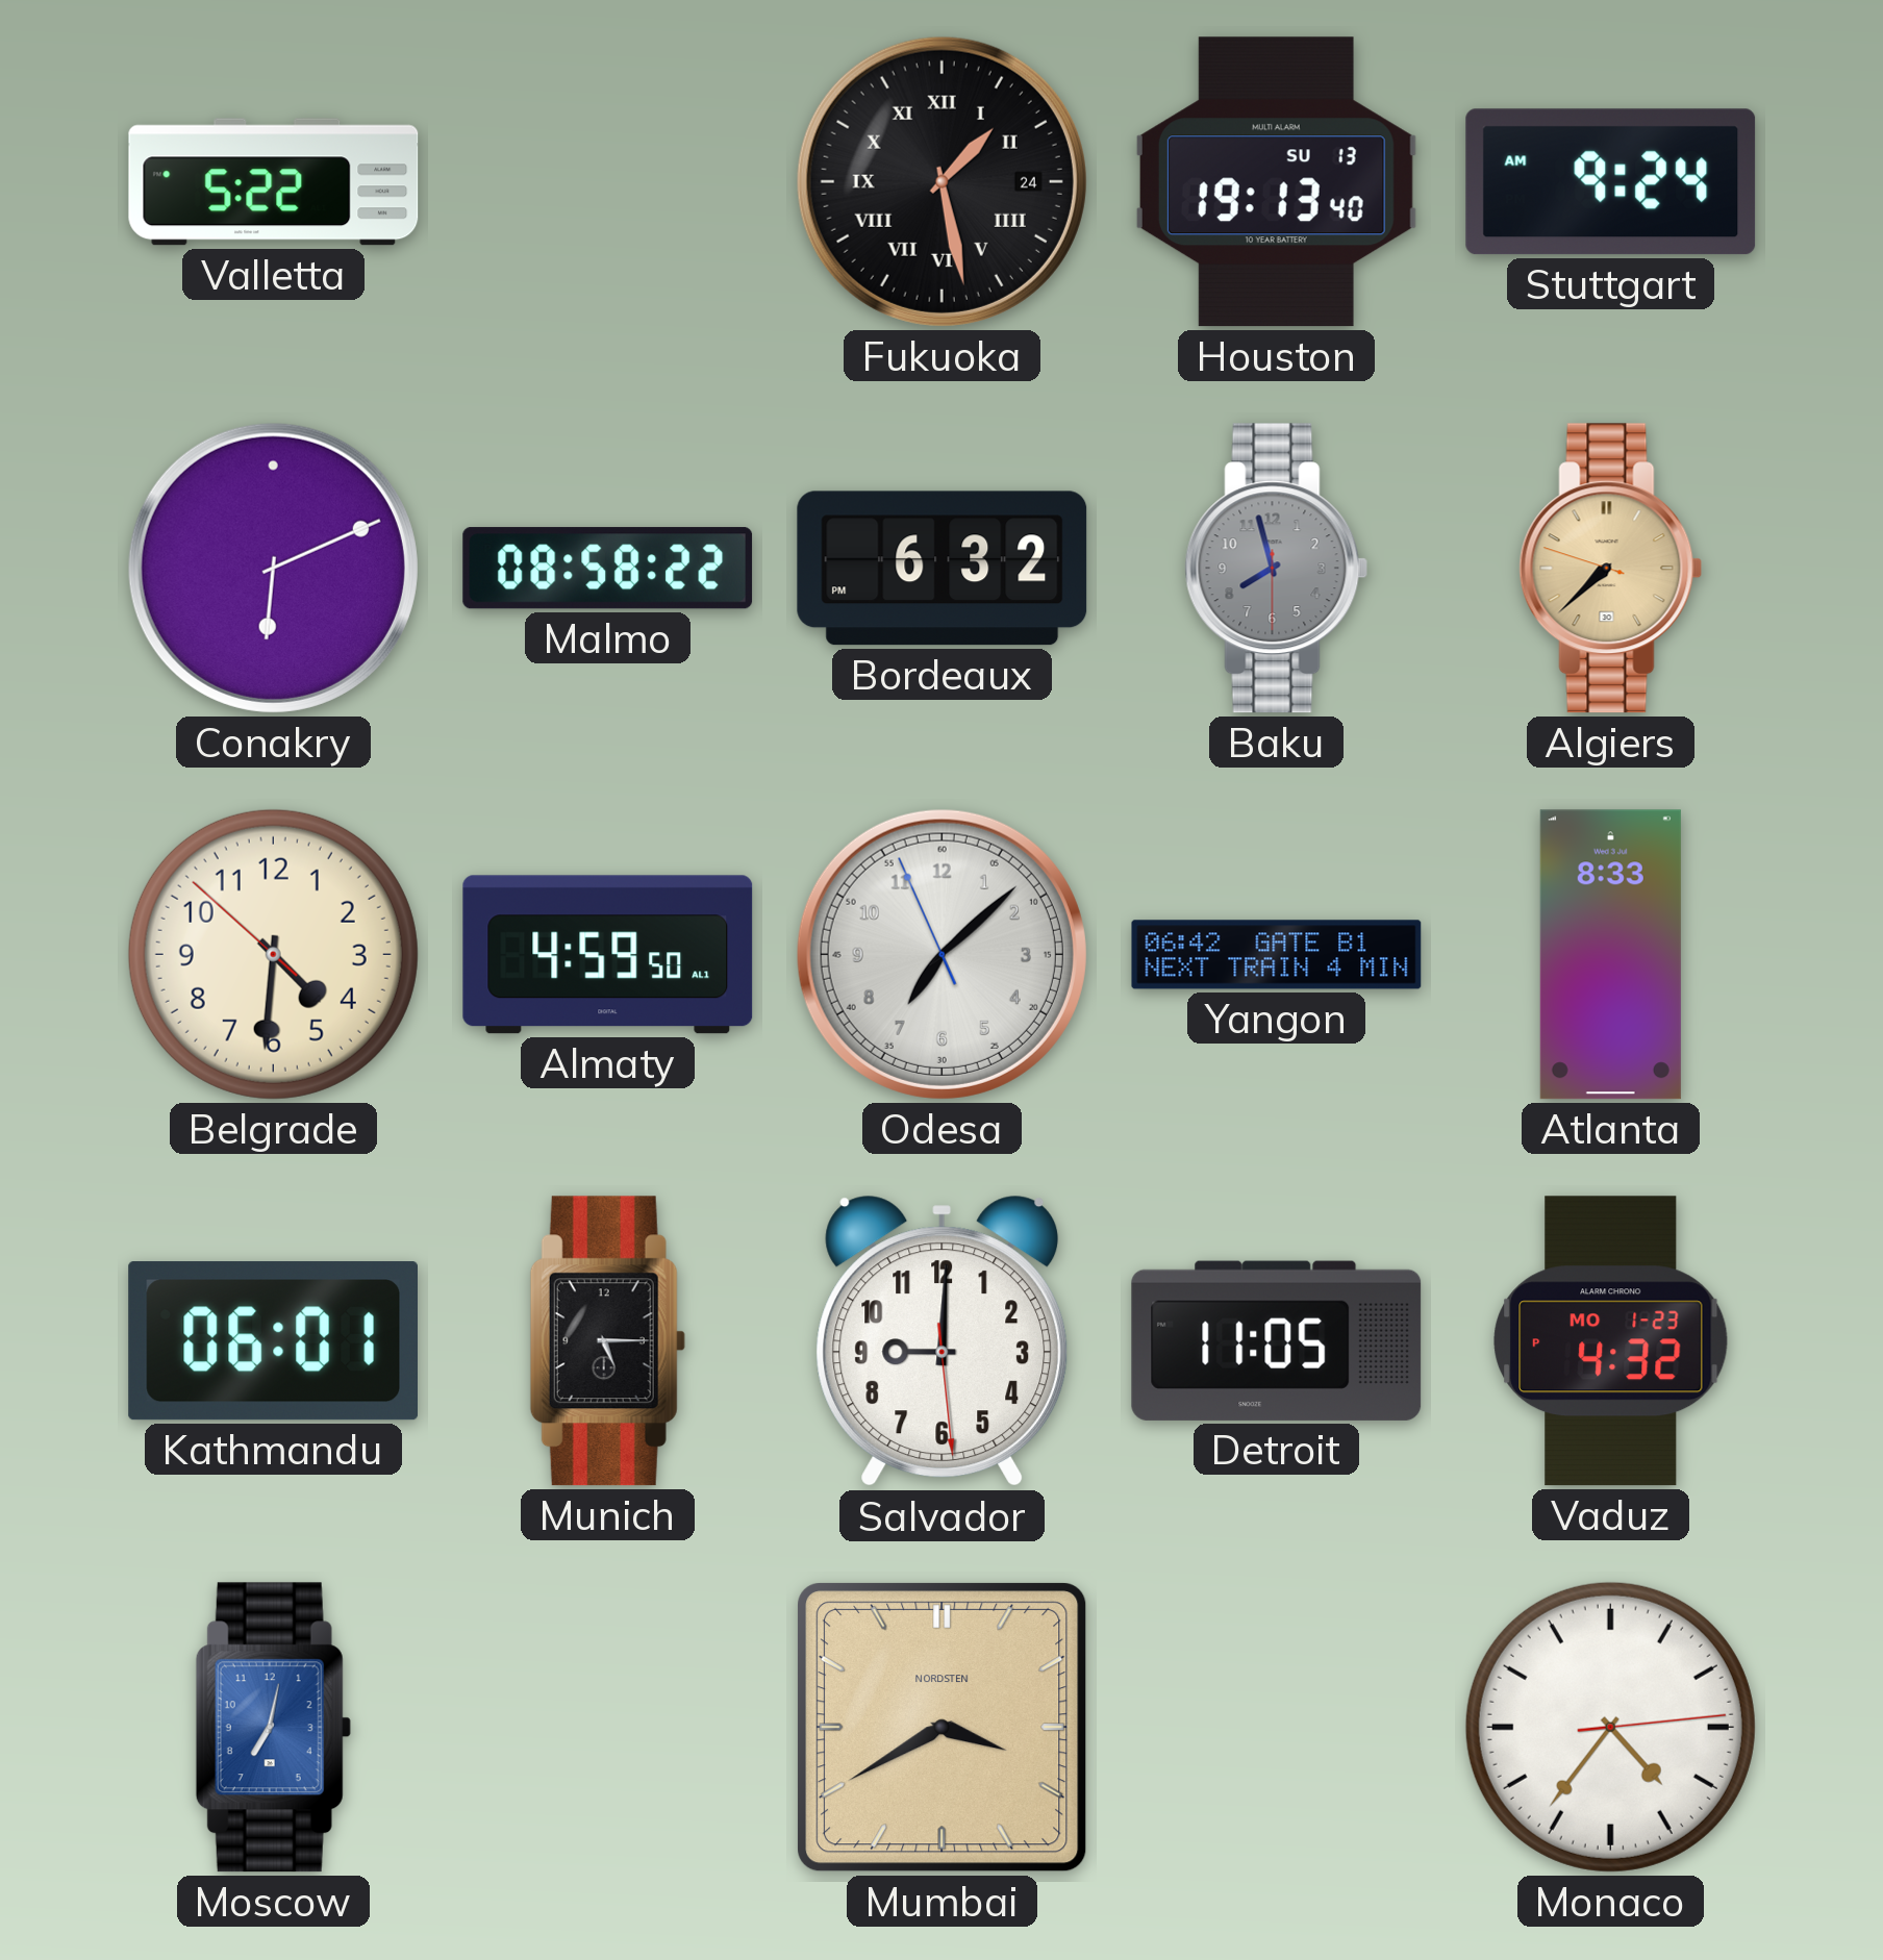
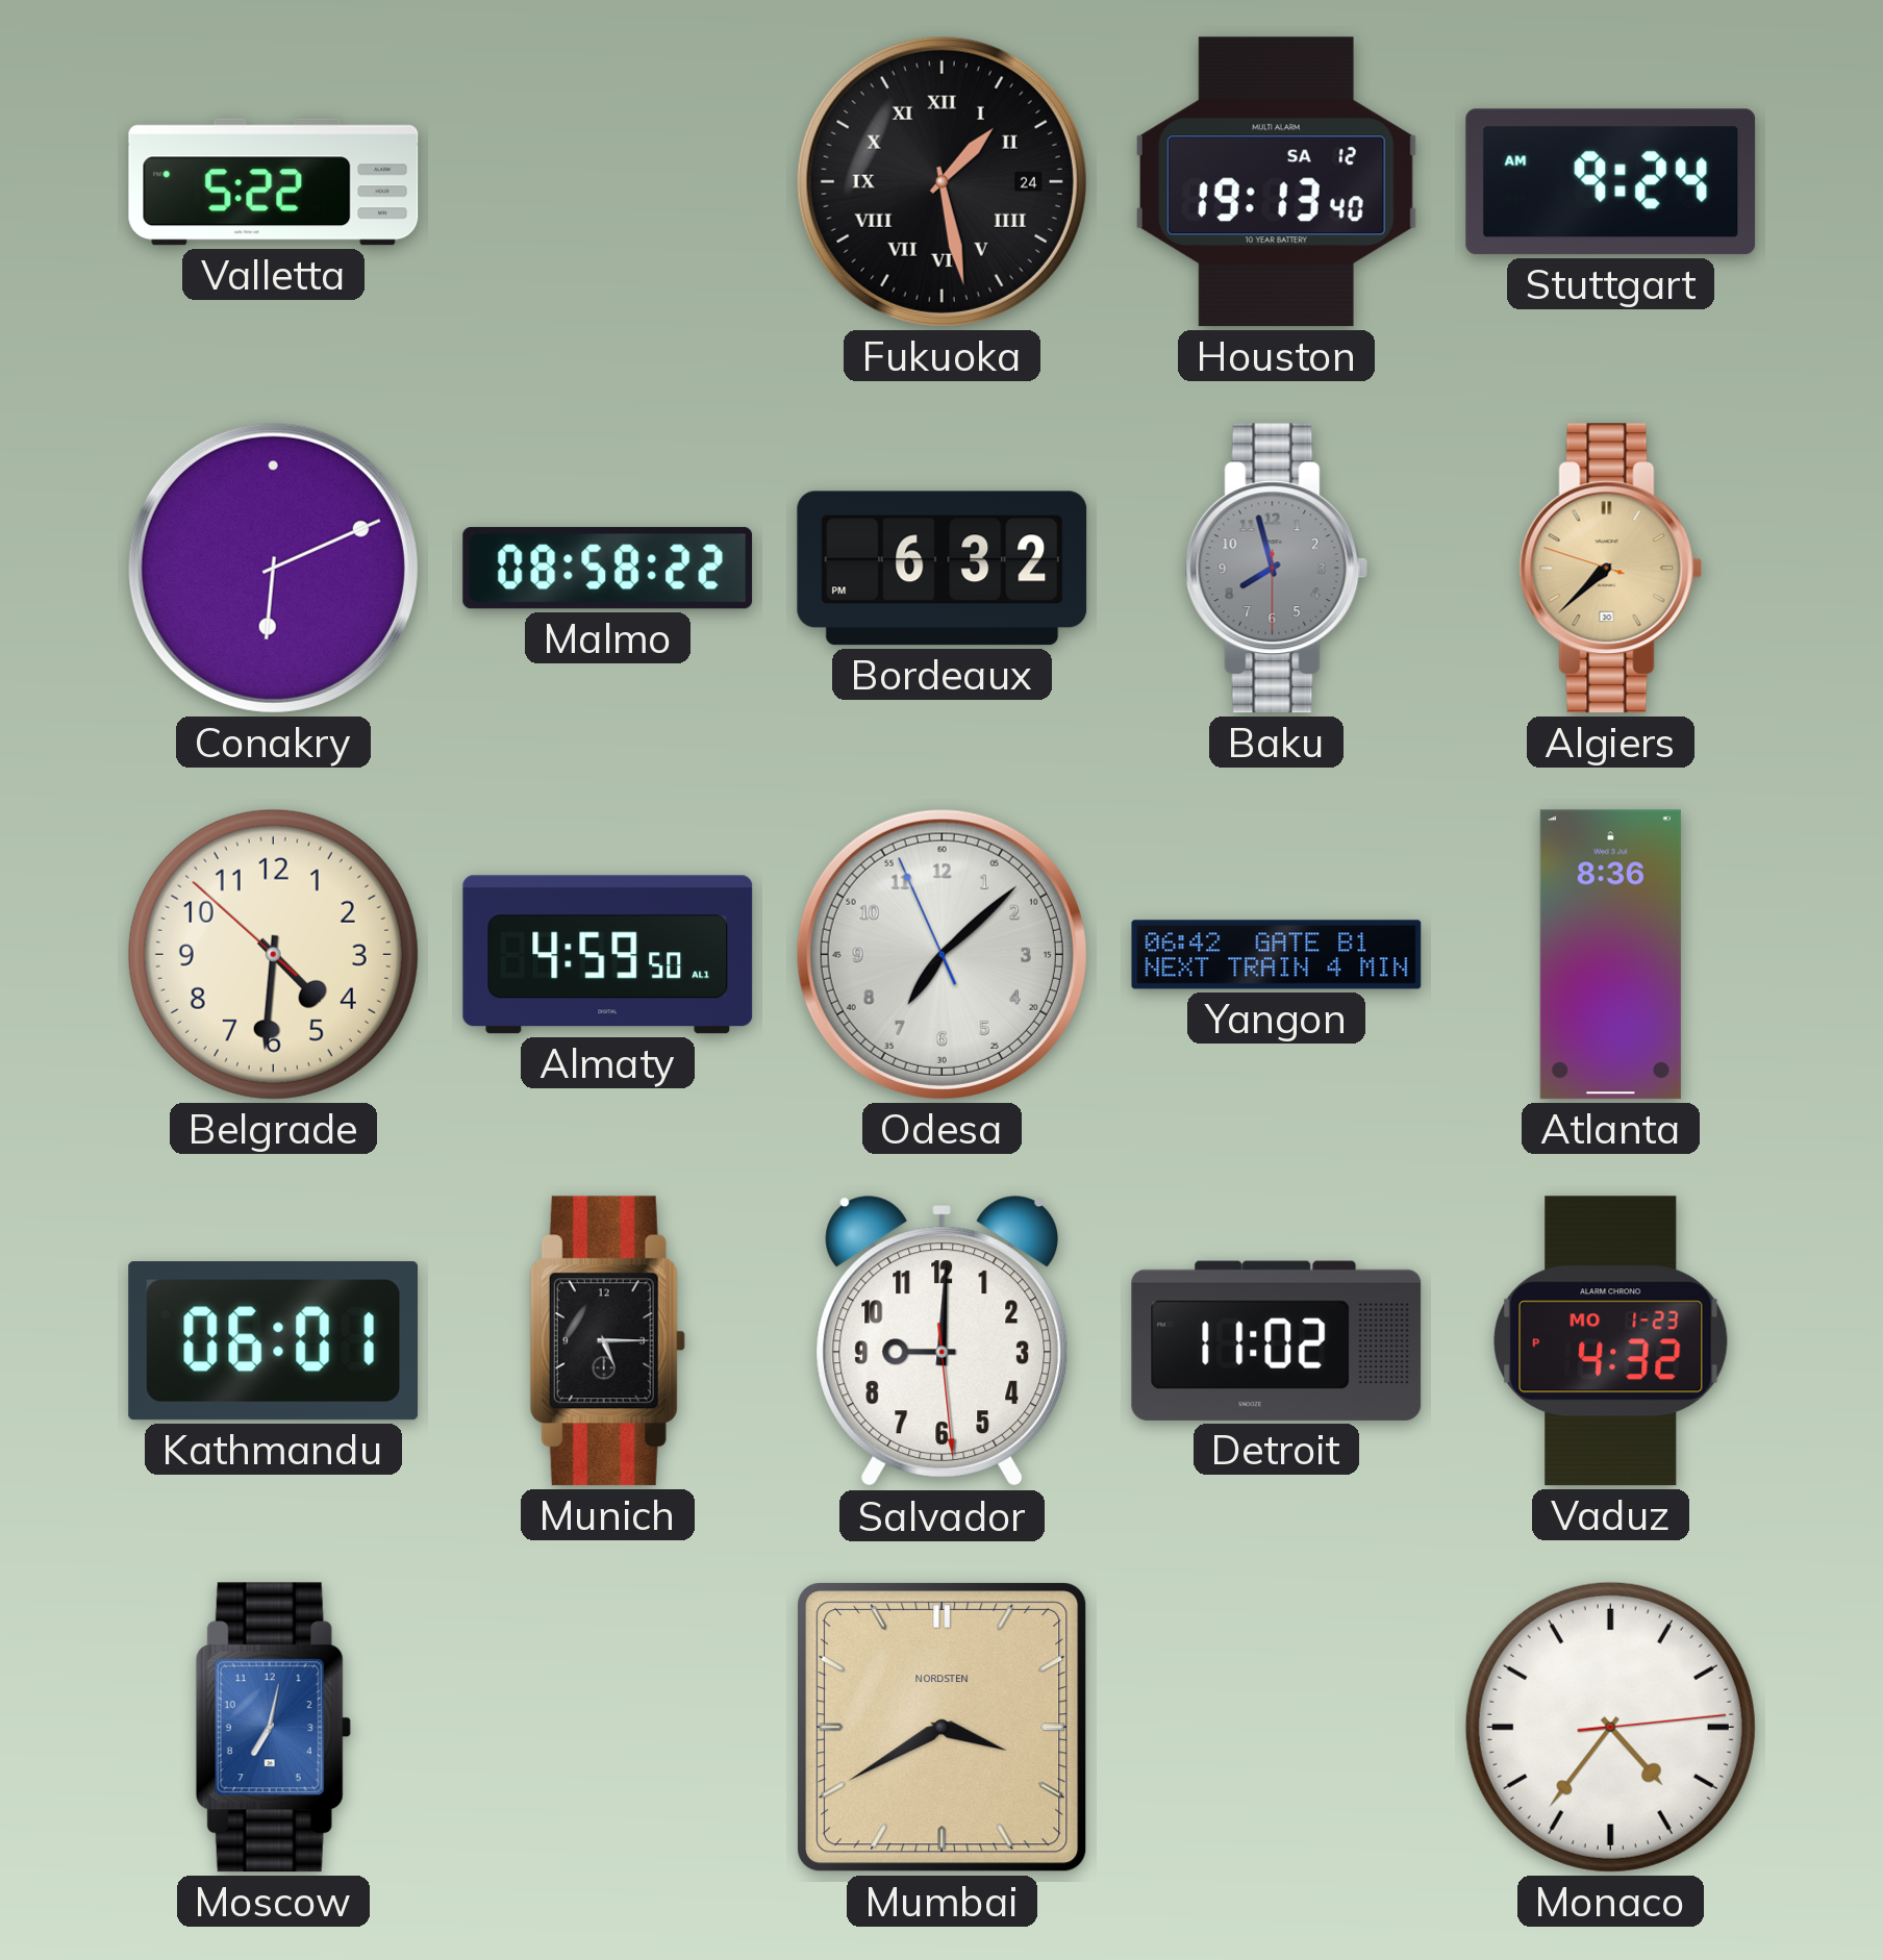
Houston date: SU 13 -> SA 12 (1276, 182)
Atlanta: 8:33 -> 8:36 (1610, 955)
Detroit: 11:05 -> 11:02 (1277, 1340)
